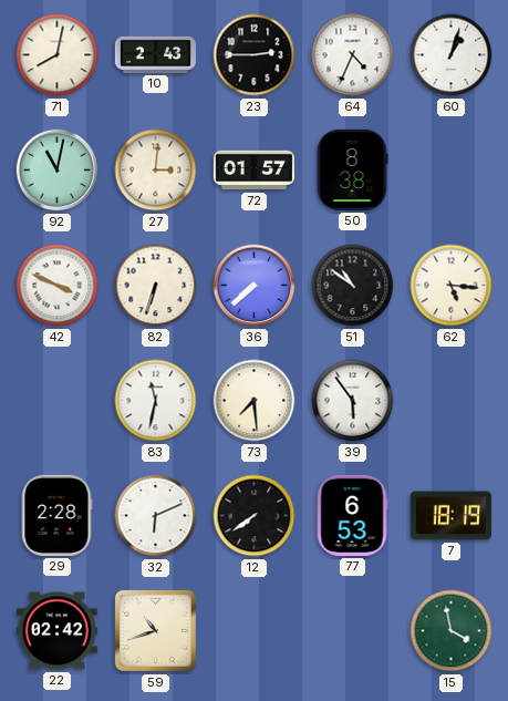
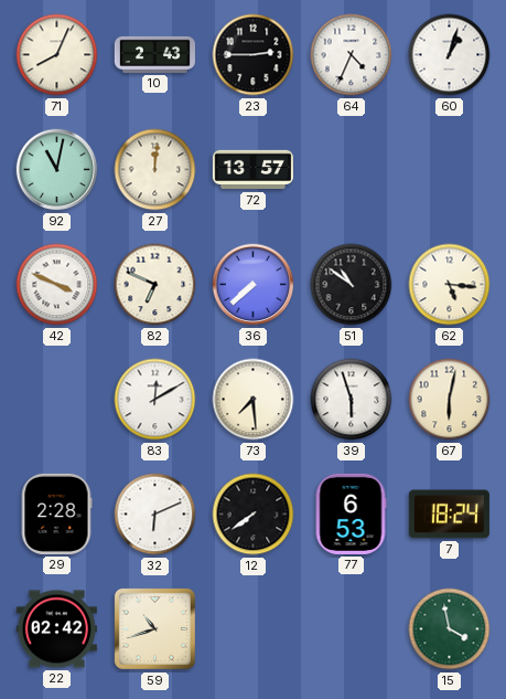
71: 8:02 -> 8:04 (57, 55)
27: 3:01 -> 12:01 (155, 170)
72: 01:57 -> 13:57 (252, 170)
50: 8:38 -> none (352, 169)
82: 6:33 -> 6:49 (155, 285)
83: 11:32 -> 12:10 (155, 400)
39: 5:54 -> 5:57 (352, 400)
67: none -> 6:02 (450, 400)
7: 18:19 -> 18:24 (449, 515)
